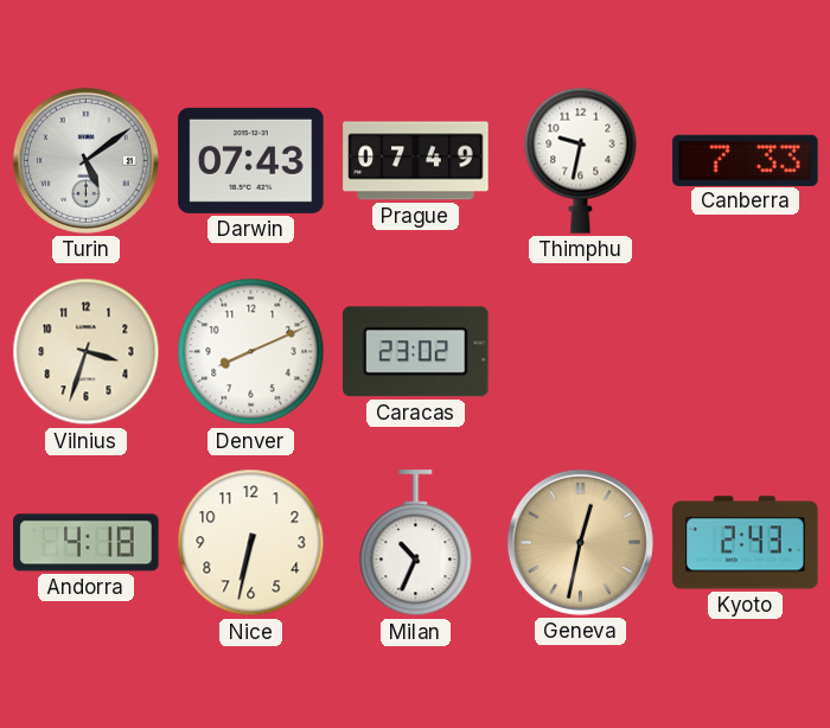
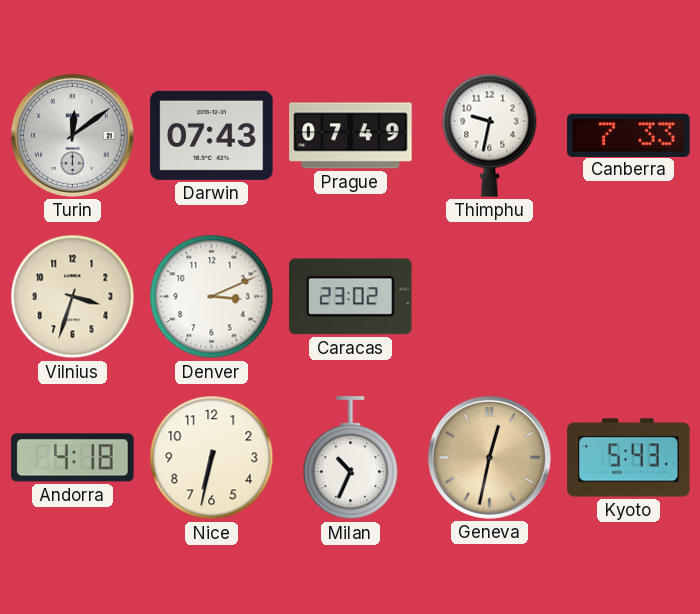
Turin: 5:09 -> 12:09 (72, 135)
Denver: 8:11 -> 3:11 (212, 297)
Kyoto: 2:43 -> 5:43 (629, 458)
